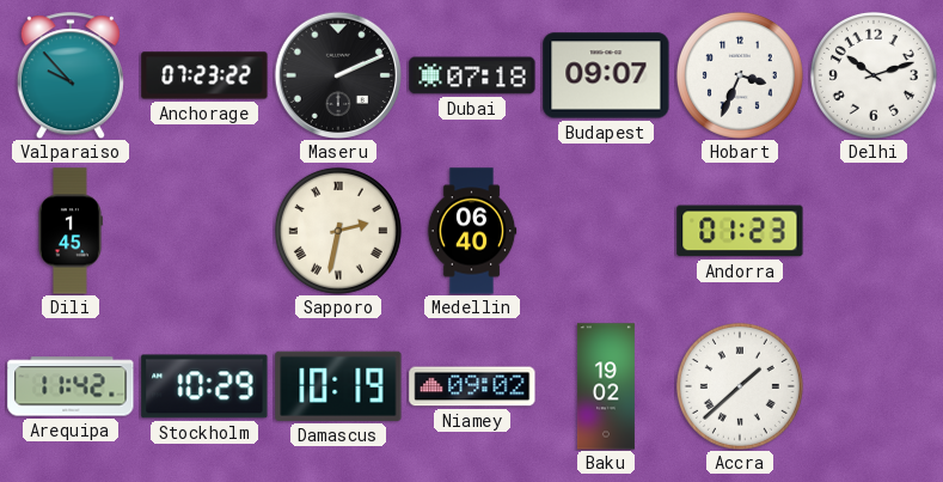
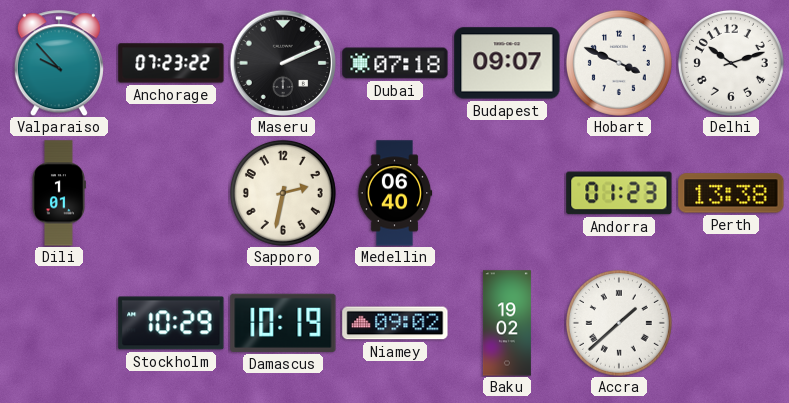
Hobart: 3:34 -> 3:49 (619, 63)
Dili: 1:45 -> 1:01 (59, 193)
Sapporo numerals: Roman -> Arabic (283, 193)
Perth: none -> 13:38 (731, 193)
Arequipa: 11:42 -> none (71, 386)
